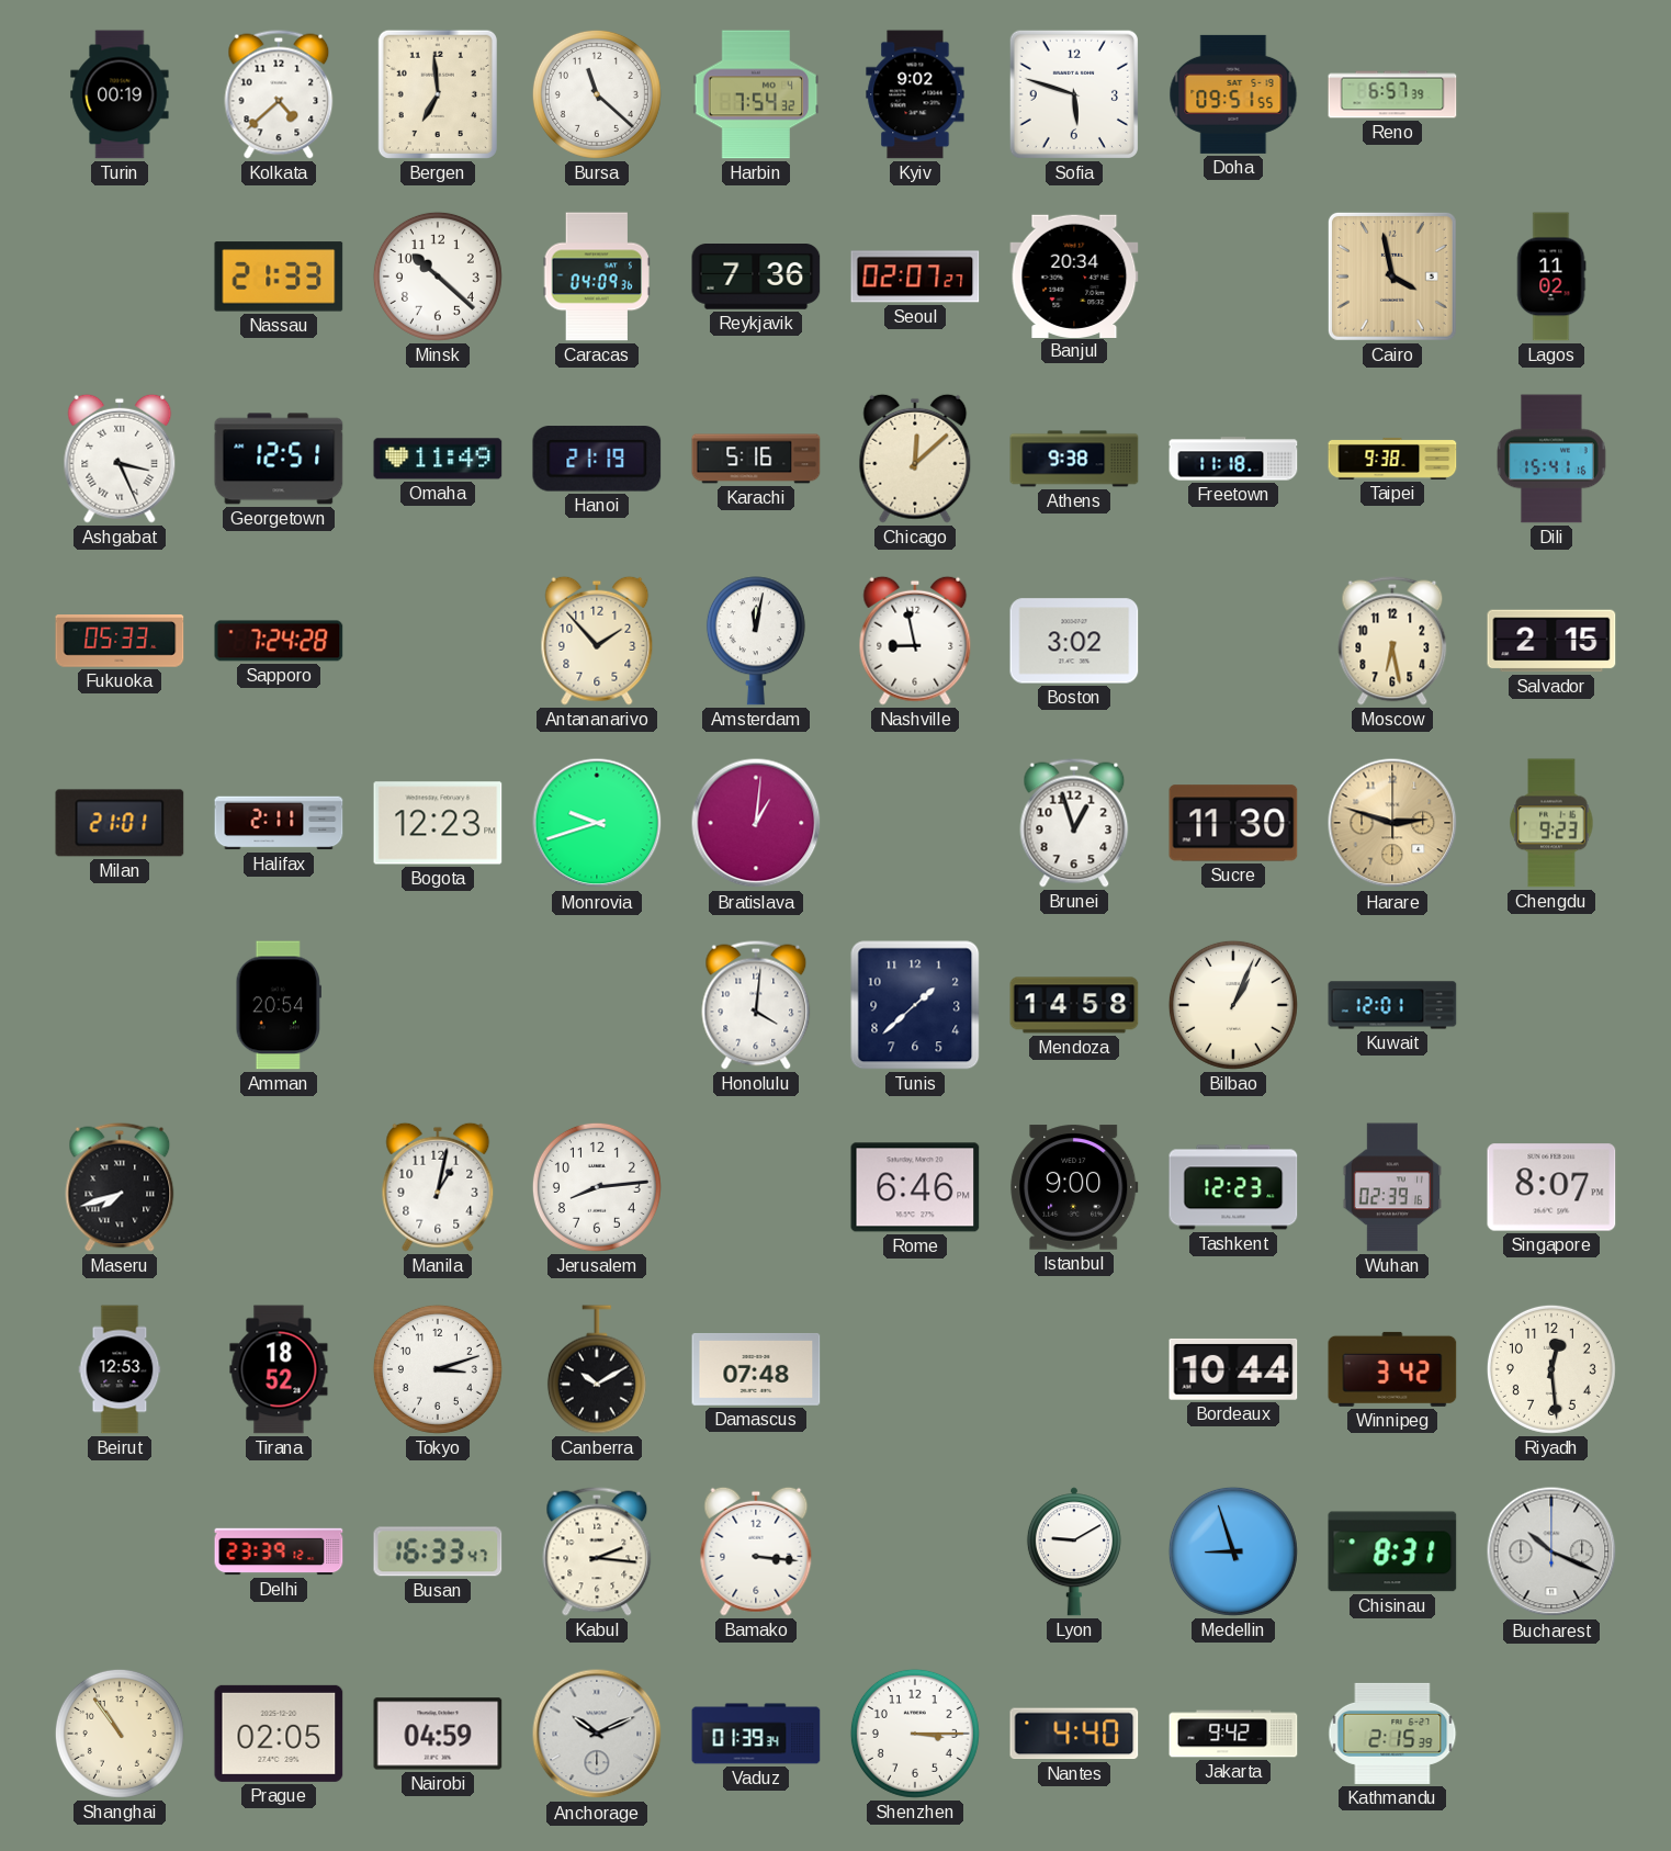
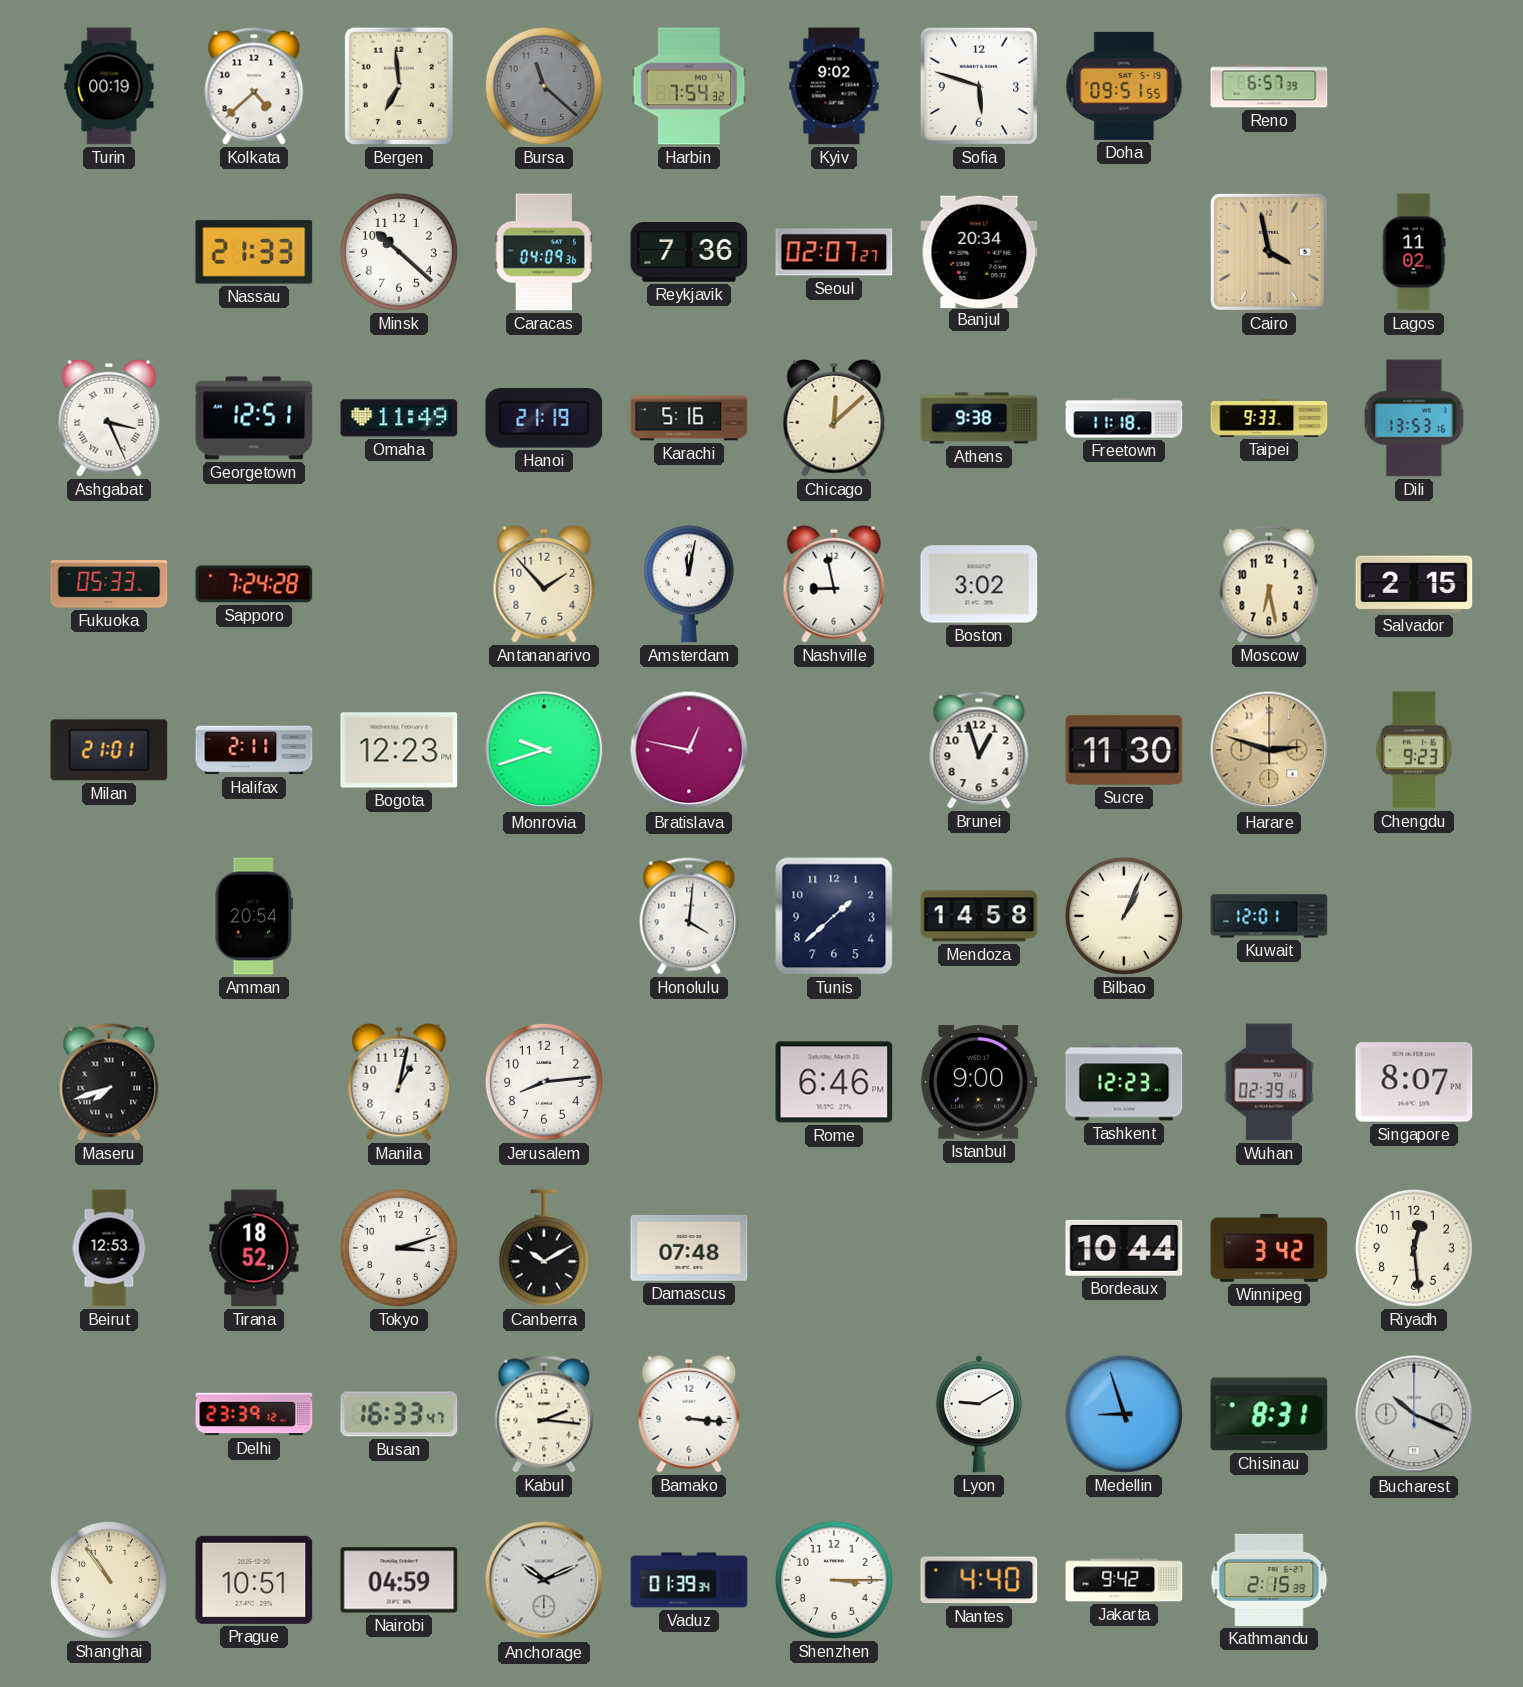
Bursa dial: white -> grey (544, 86)
Taipei: 9:38 -> 9:33 (1269, 418)
Dili: 15:41 -> 13:53 (1414, 418)
Bratislava: 1:01 -> 12:47 (689, 750)
Prague: 02:05 -> 10:51 (254, 1580)
